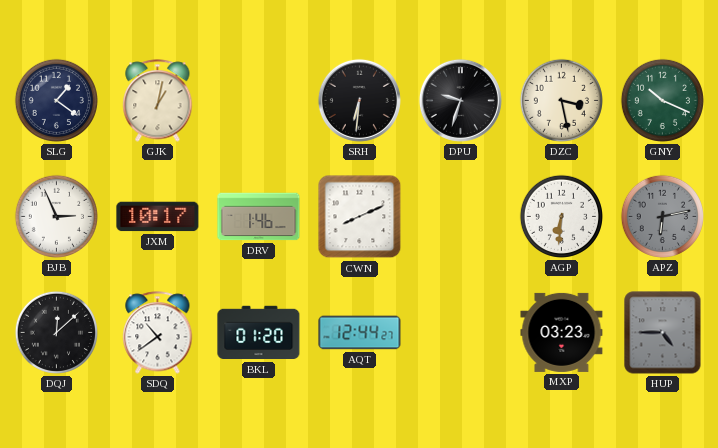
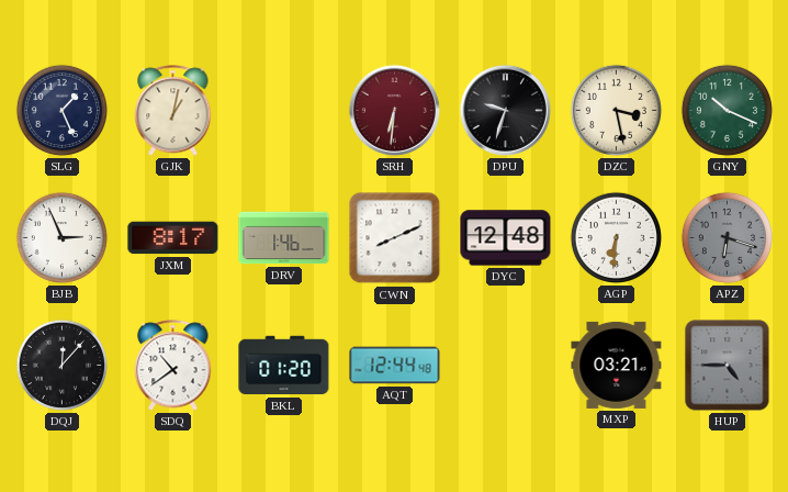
SLG: 1:21 -> 1:26 (61, 110)
SRH dial: black -> burgundy (394, 110)
JXM: 10:17 -> 8:17 (173, 238)
DYC: none -> 12:48 (506, 238)
APZ: 6:13 -> 6:18 (727, 237)
DQJ: 12:08 -> 12:07 (61, 365)
AQT: 12:44:27 -> 12:44:48 (395, 366)
MXP: 03:23 -> 03:21 (617, 365)
